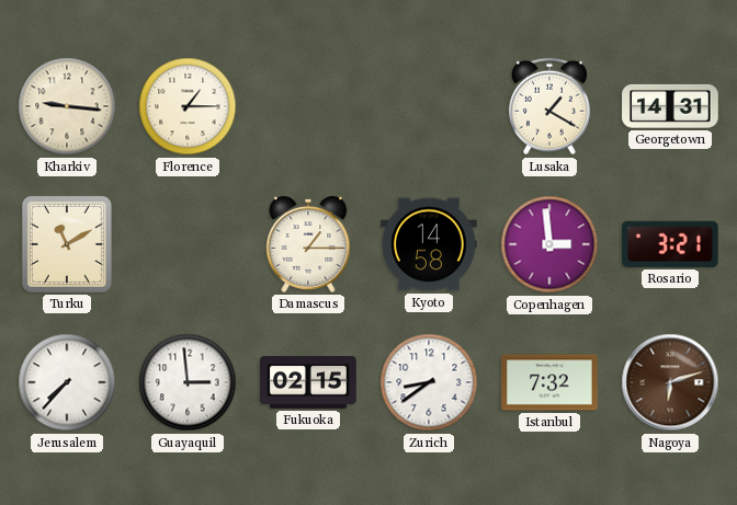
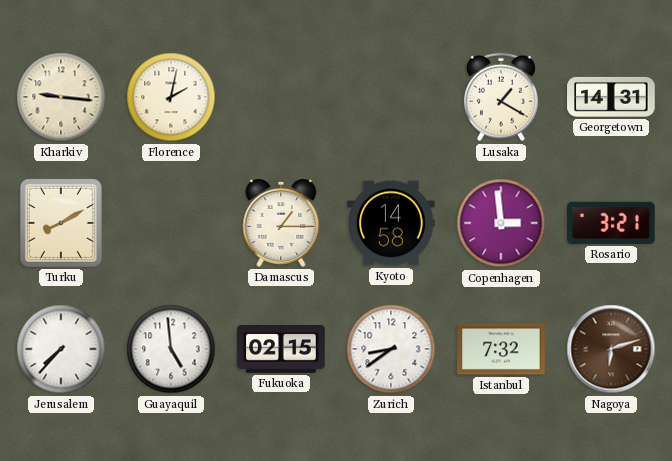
Florence: 1:15 -> 2:02 (171, 97)
Turku: 11:10 -> 8:10 (61, 223)
Guayaquil: 2:59 -> 4:59 (171, 349)
